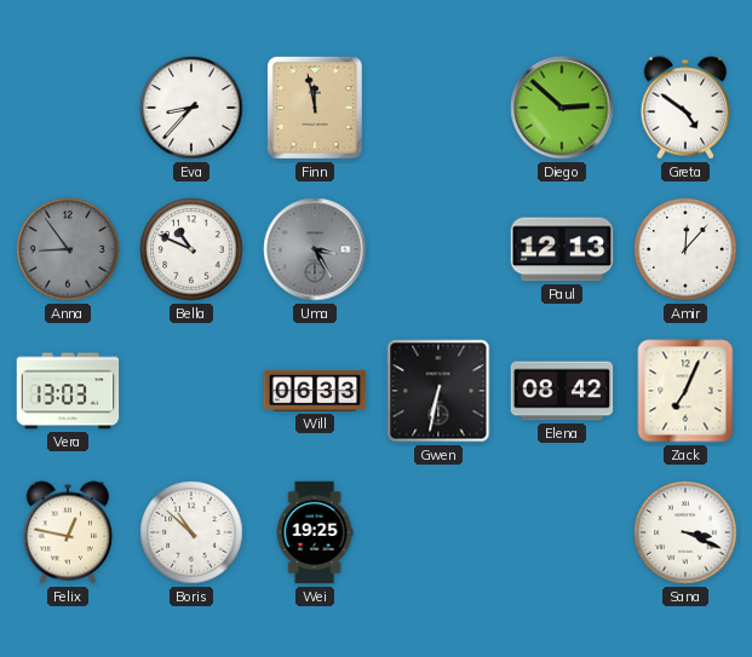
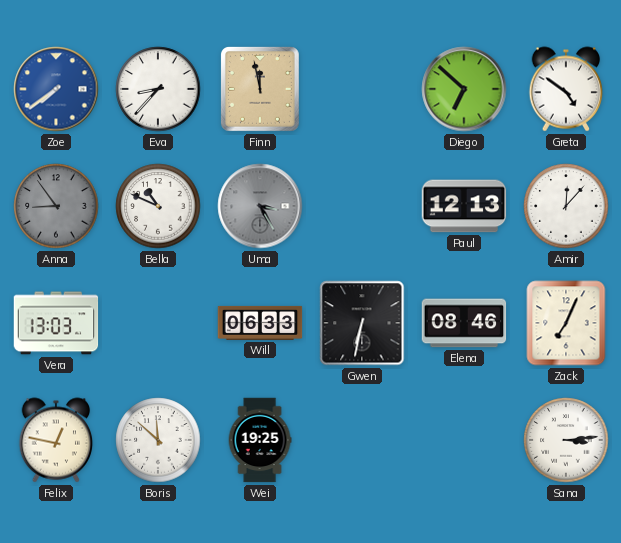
Zoe: none -> 7:39 (56, 89)
Diego: 2:52 -> 6:52 (464, 89)
Elena: 08:42 -> 08:46 (464, 323)
Boris: 10:52 -> 11:52 (158, 440)
Sana: 3:19 -> 3:14 (566, 440)
